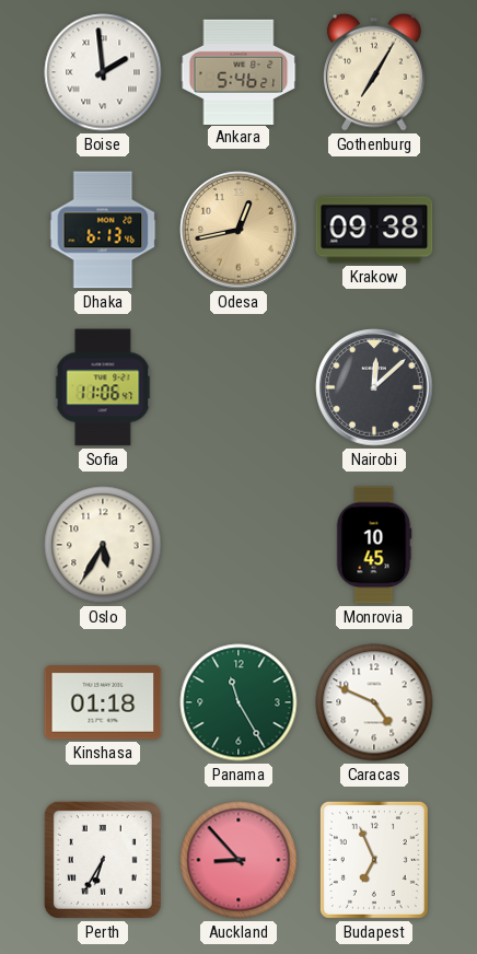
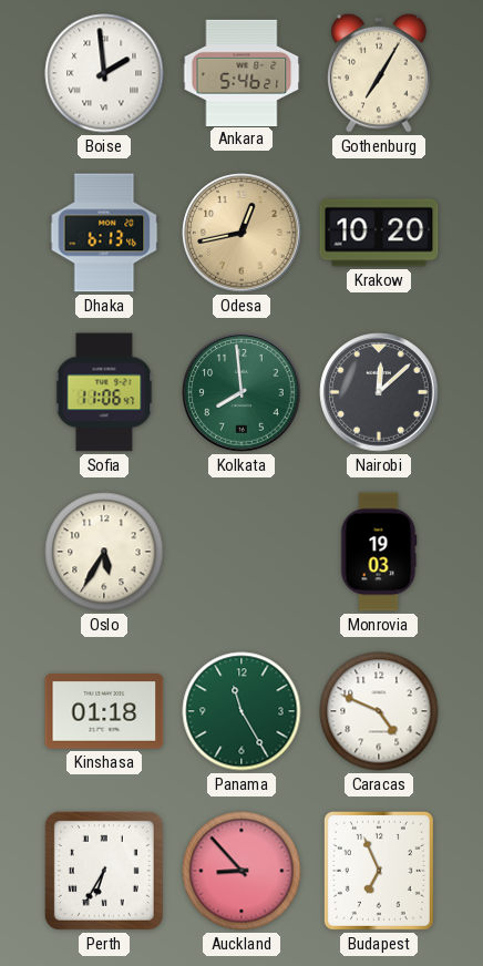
Krakow: 09:38 -> 10:20 (379, 233)
Kolkata: none -> 7:59 (242, 392)
Monrovia: 10:45 -> 19:03 (379, 552)
